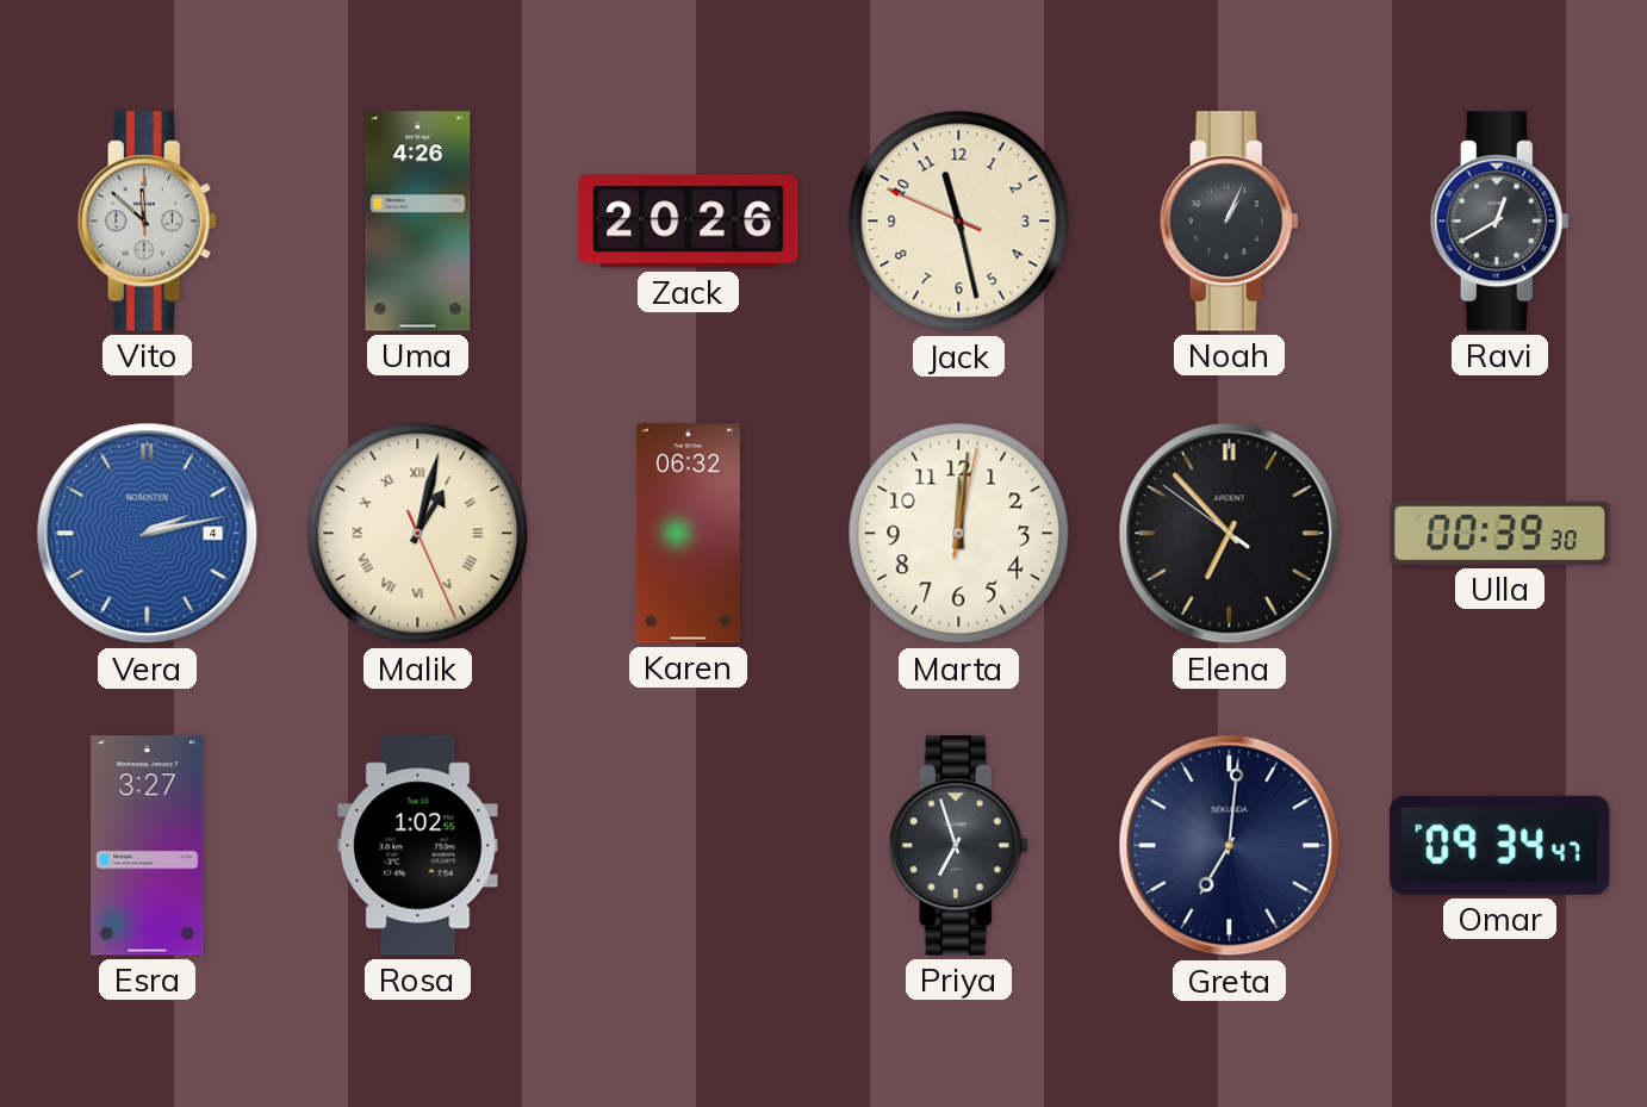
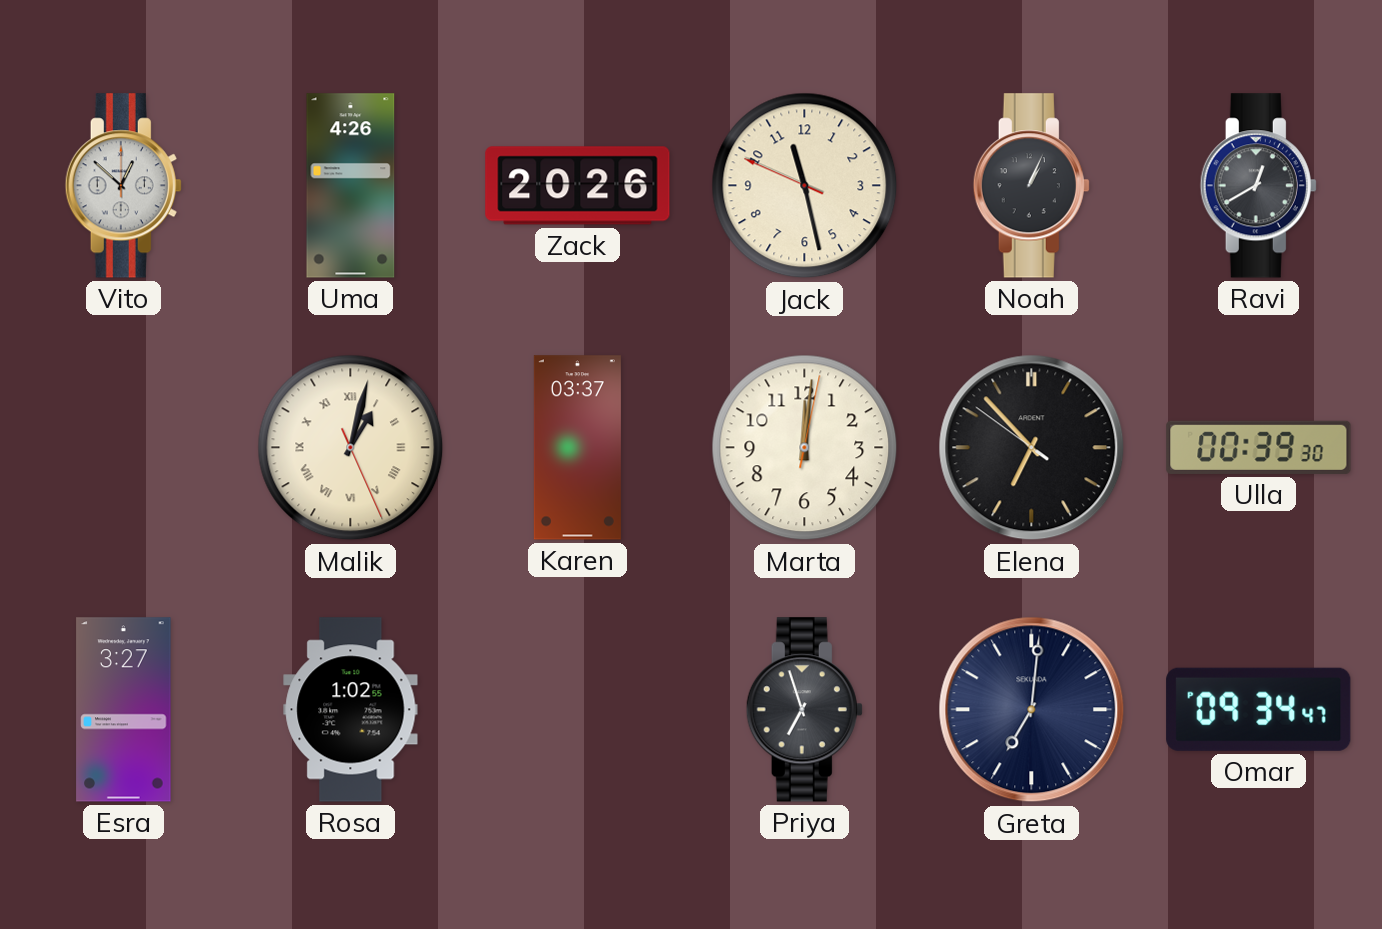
Vito: 11:52 -> 12:52 (123, 186)
Vera: 2:13 -> none (148, 534)
Karen: 06:32 -> 03:37 (577, 448)
